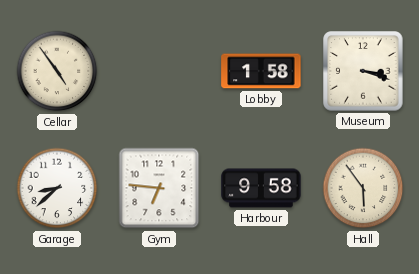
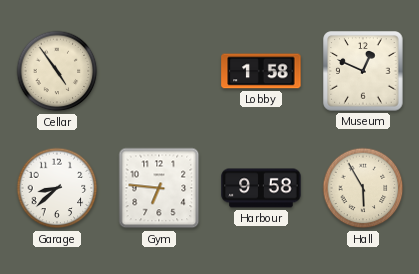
Museum: 3:18 -> 12:49 (363, 71)
Hall: 5:54 -> 5:55 (363, 188)
